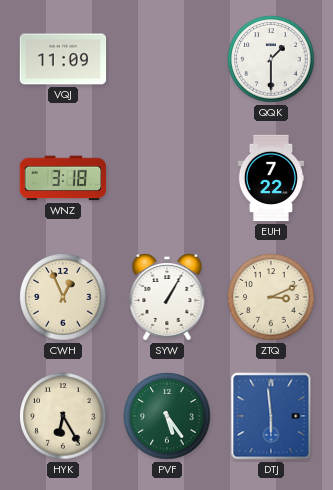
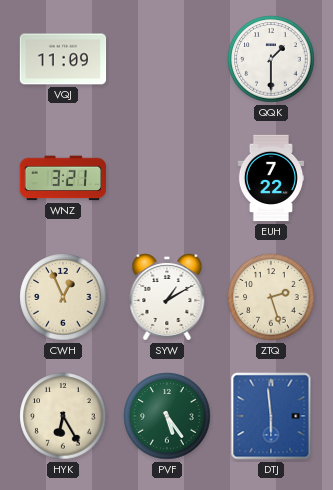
WNZ: 3:18 -> 3:21 (63, 178)
SYW: 1:05 -> 1:10 (167, 298)
ZTQ: 3:11 -> 2:27 (271, 297)
